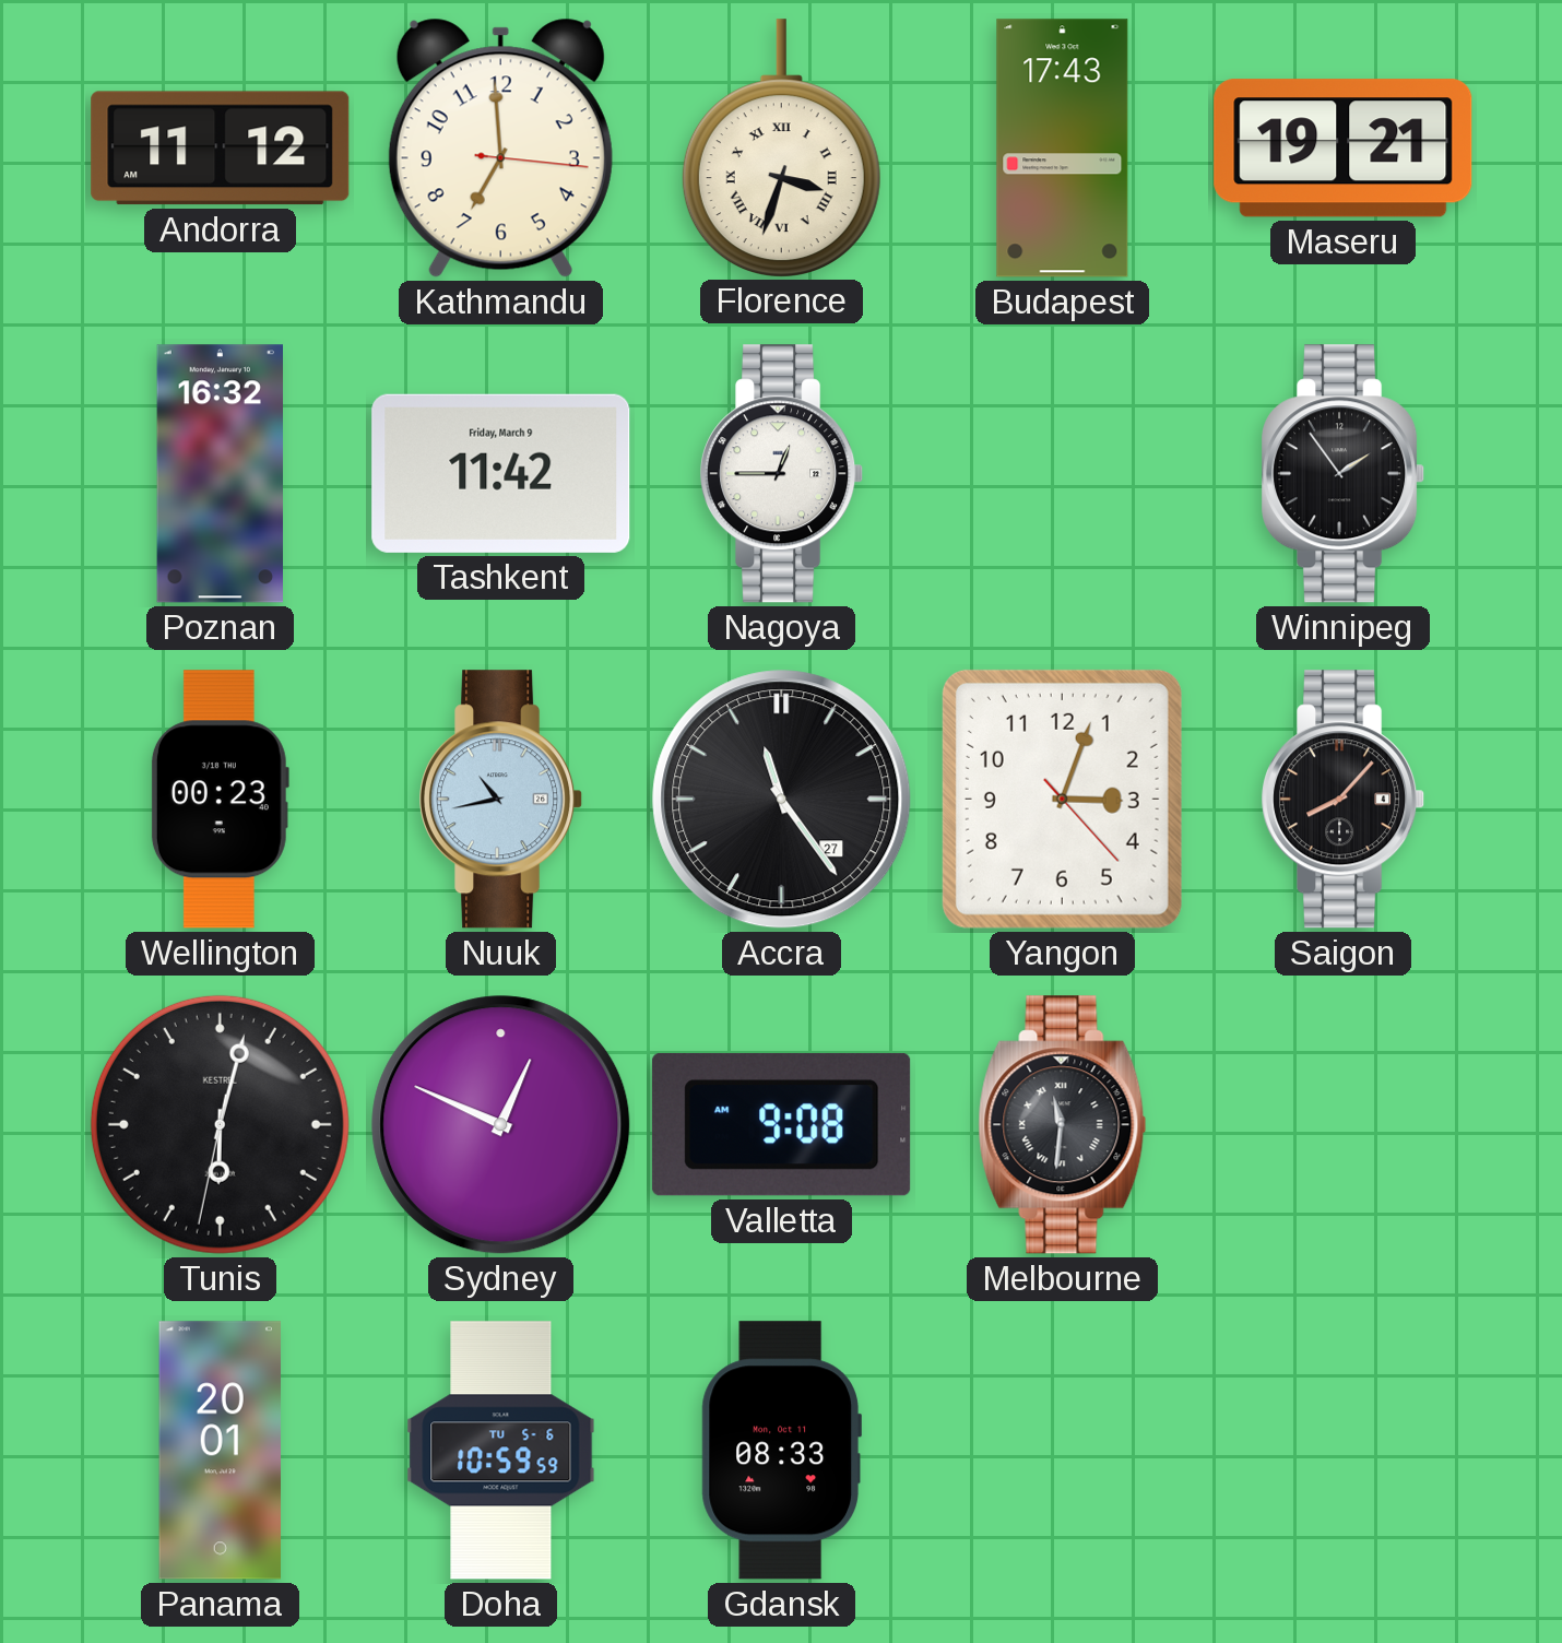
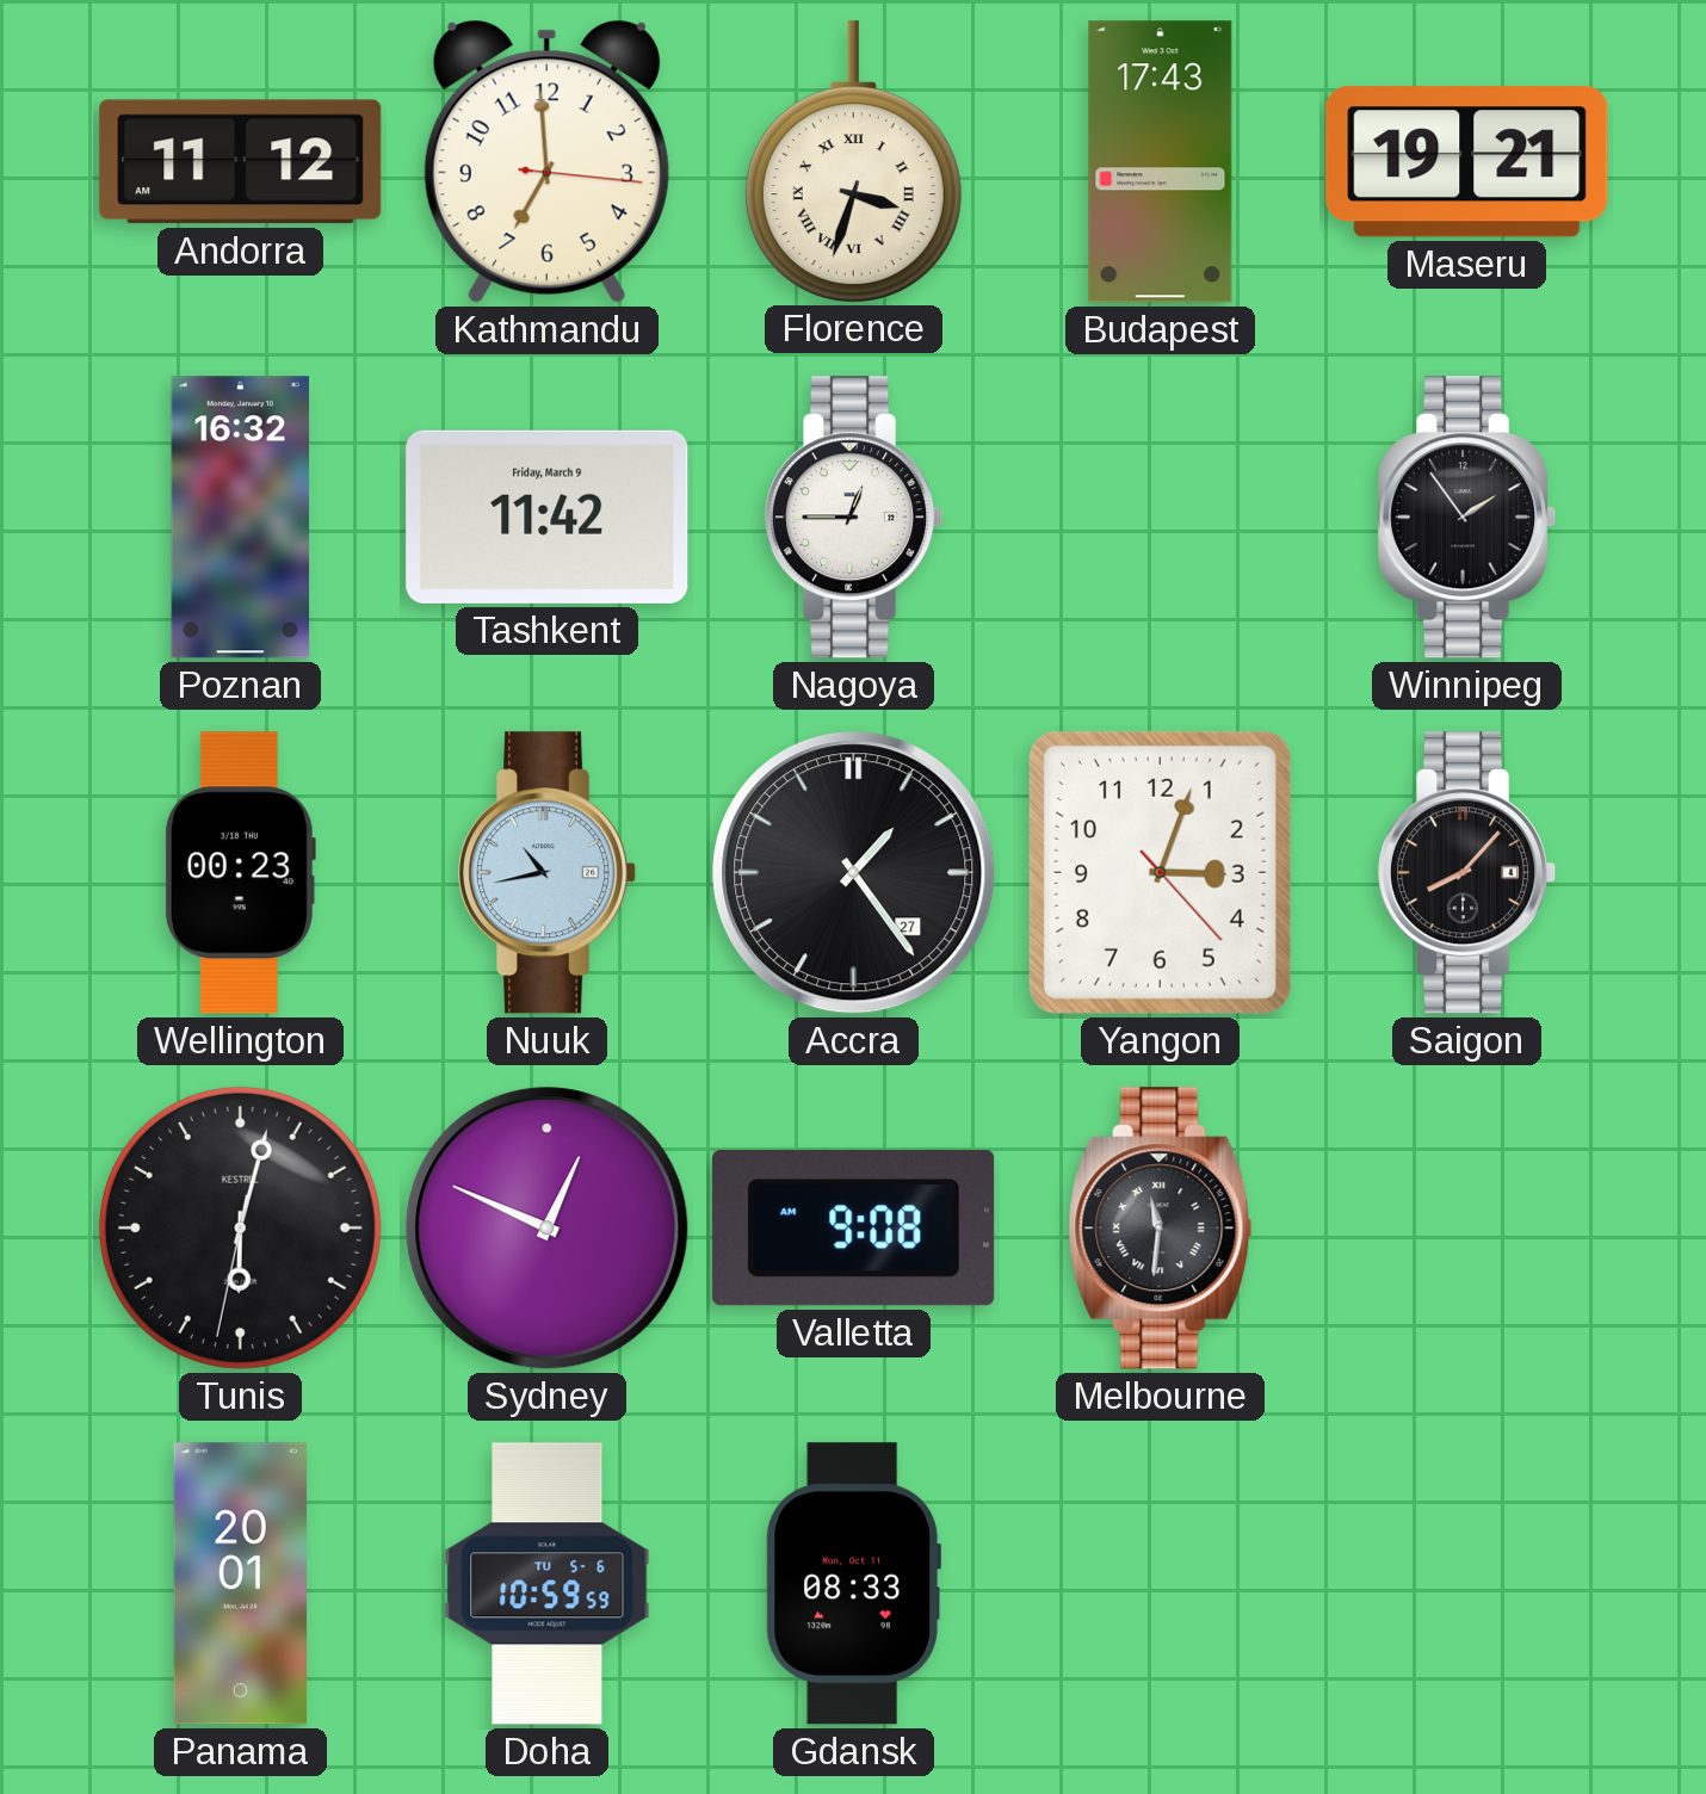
Accra: 11:24 -> 1:24 (854, 873)
